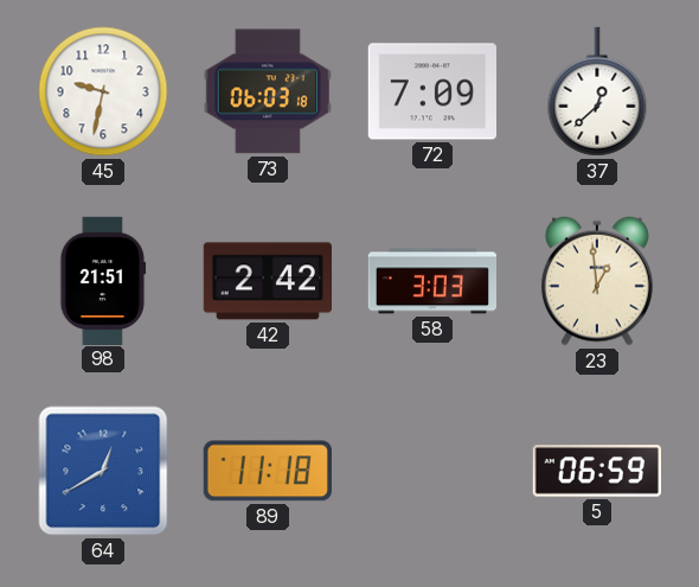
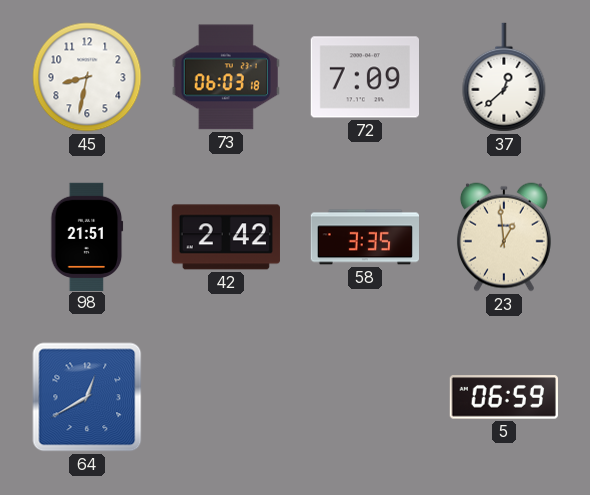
45: 9:32 -> 8:32 (87, 77)
58: 3:03 -> 3:35 (364, 237)
89: 11:18 -> none (268, 471)
